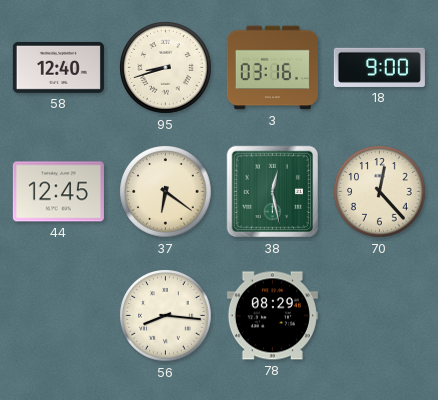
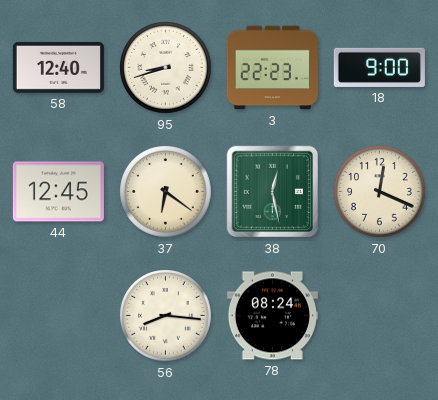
3: 03:16 -> 22:23 (272, 68)
70: 12:23 -> 12:19 (380, 192)
78: 08:29 -> 08:24 (272, 316)
